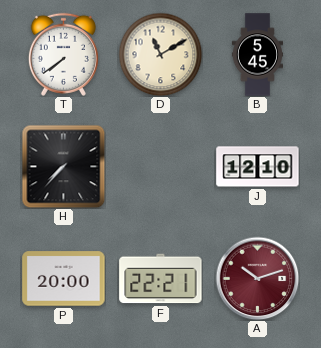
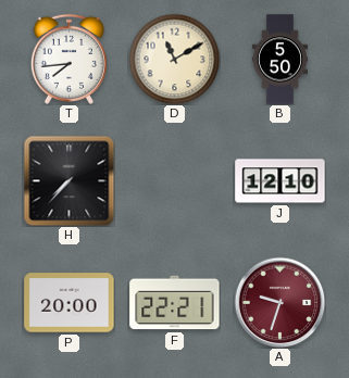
T: 7:39 -> 7:44 (68, 59)
B: 5:45 -> 5:50 (279, 60)
A: 10:12 -> 9:33 (279, 302)
